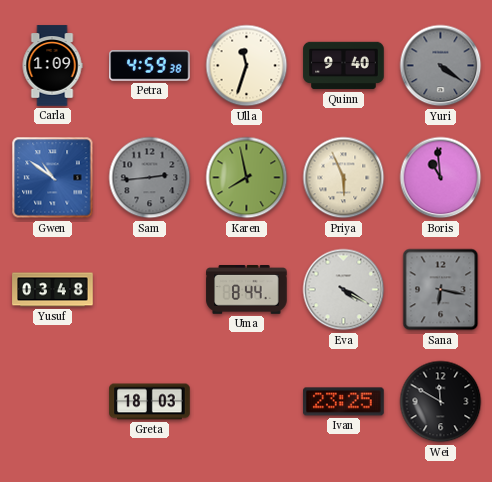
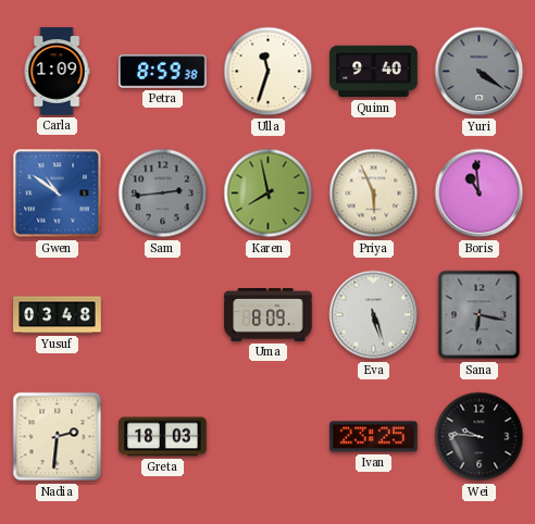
Petra: 4:59 -> 8:59 (163, 72)
Uma: 8:44 -> 8:09 (269, 315)
Eva: 4:20 -> 5:27 (374, 315)
Nadia: none -> 2:31 (58, 437)
Wei: 11:50 -> 9:46 (480, 437)
